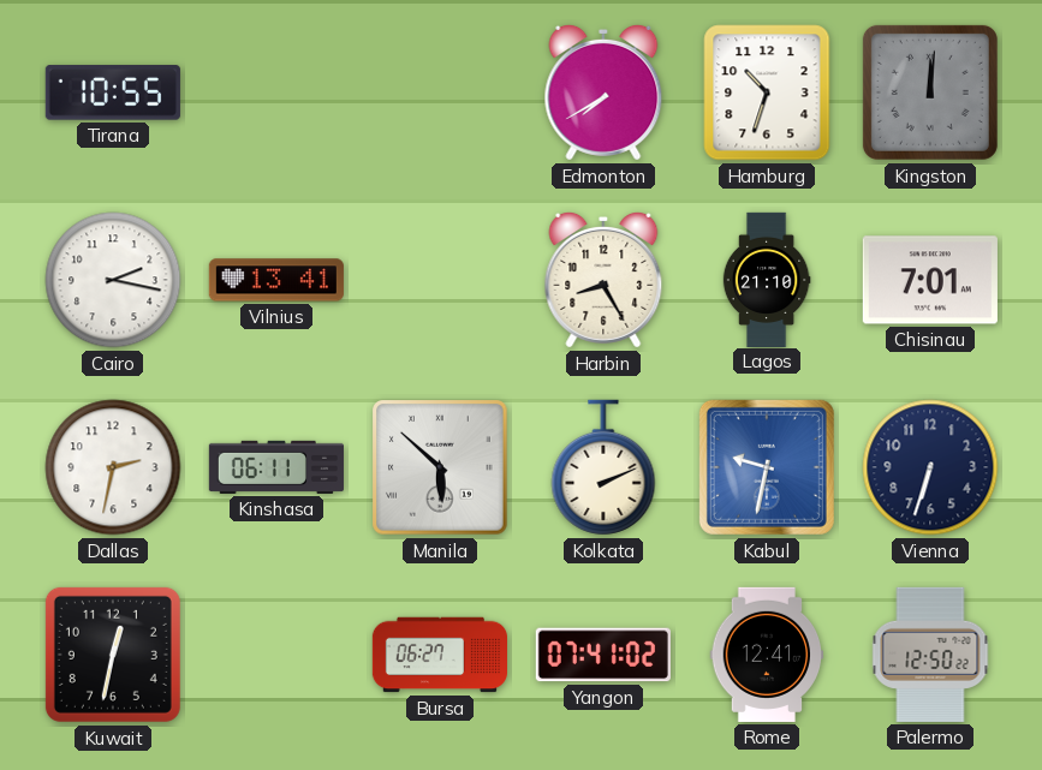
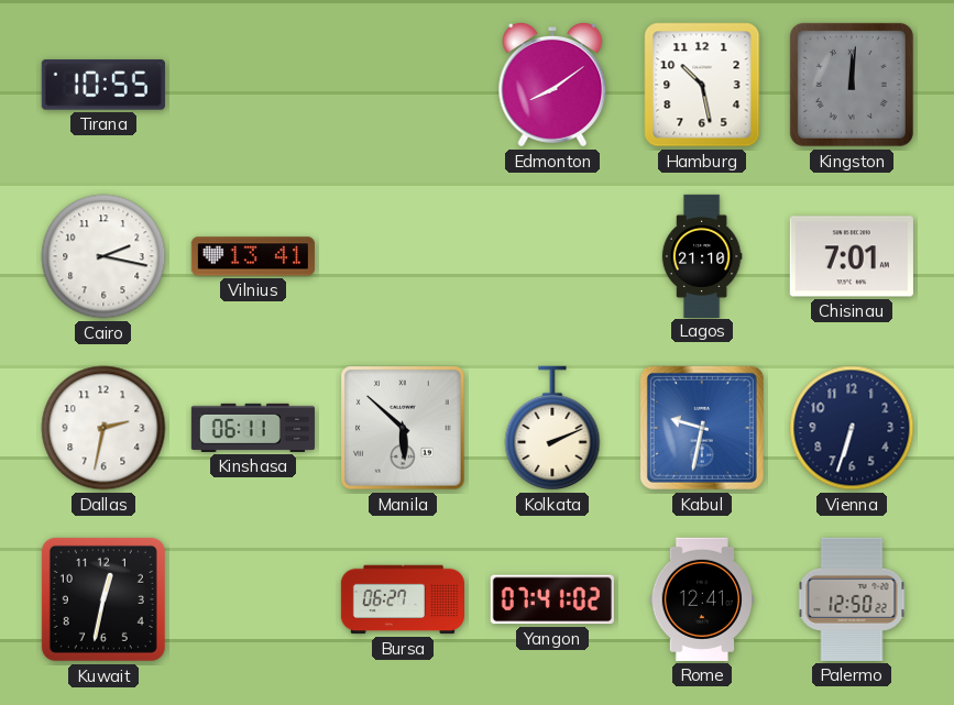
Edmonton: 7:40 -> 8:09 (552, 85)
Hamburg: 10:33 -> 10:28 (702, 85)
Harbin: 8:25 -> none (603, 280)
